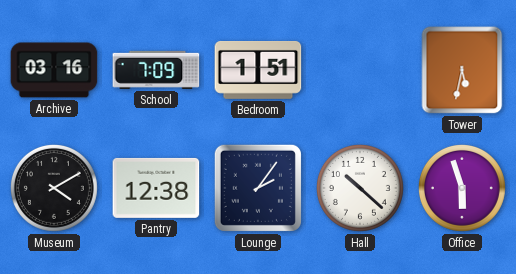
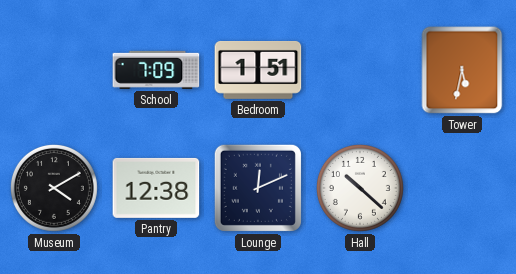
Archive: 03:16 -> none (54, 70)
Lounge: 2:06 -> 12:11 (258, 188)
Office: 5:57 -> none (462, 188)
